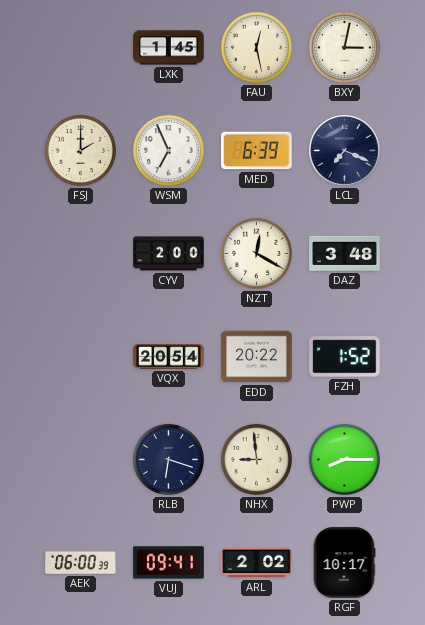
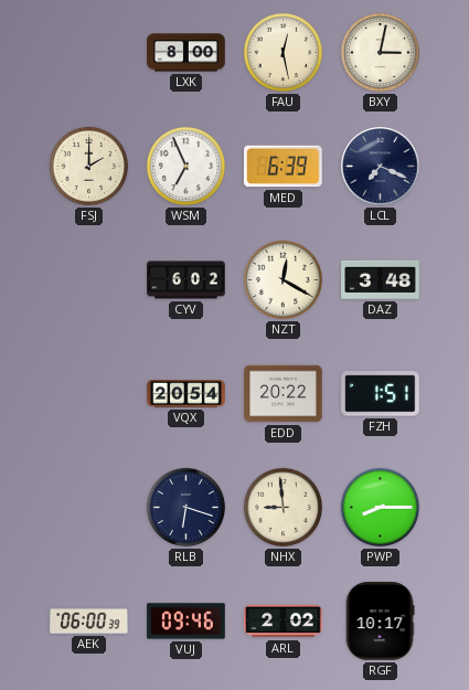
LXK: 1:45 -> 8:00 (186, 53)
CYV: 2:00 -> 6:02 (186, 280)
FZH: 1:52 -> 1:51 (381, 394)
VUJ: 09:41 -> 09:46 (186, 622)
